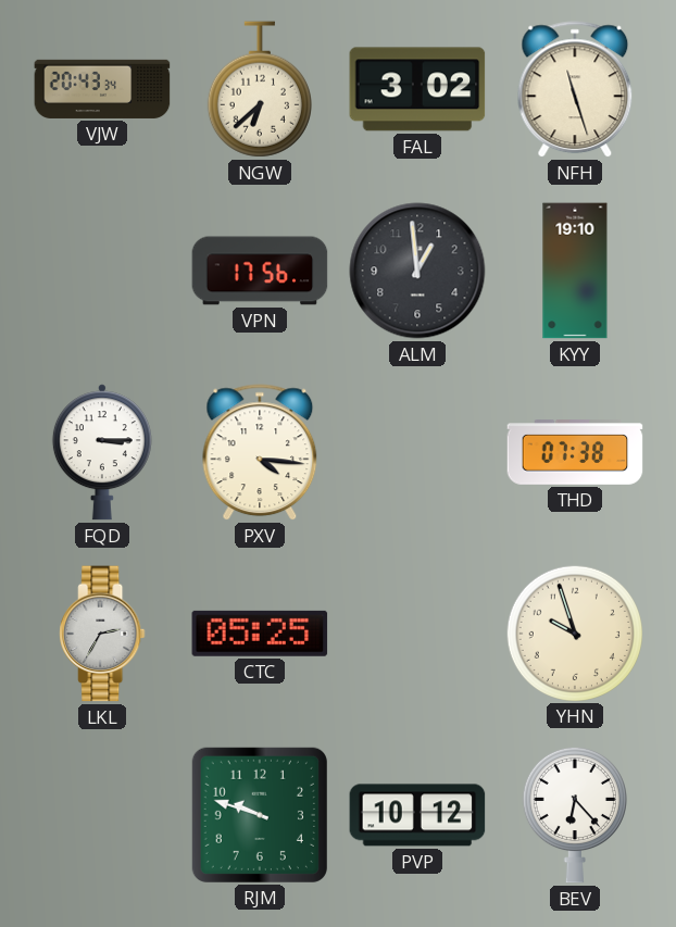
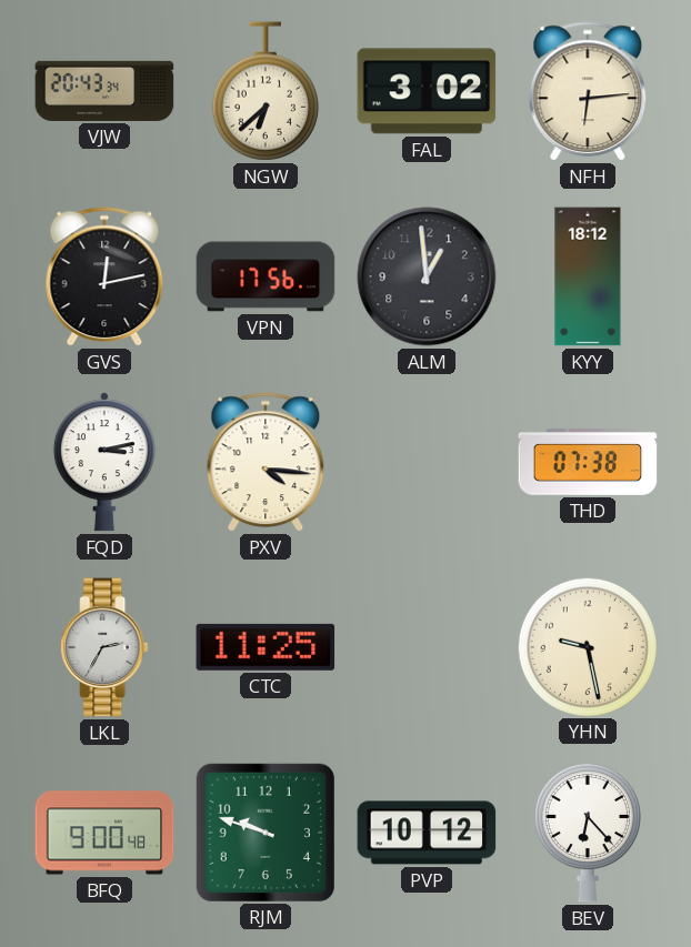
NFH: 11:27 -> 6:14 (588, 92)
GVS: none -> 12:13 (104, 278)
KYY: 19:10 -> 18:12 (588, 276)
FQD: 3:15 -> 3:13 (104, 462)
CTC: 05:25 -> 11:25 (266, 647)
YHN: 9:57 -> 9:28 (587, 646)
BFQ: none -> 9:00 (104, 833)
